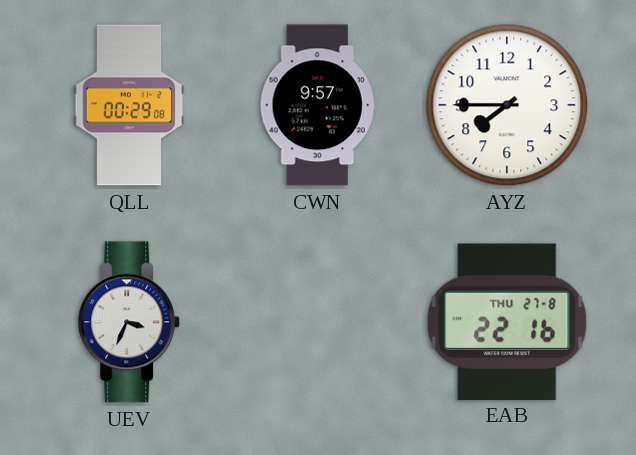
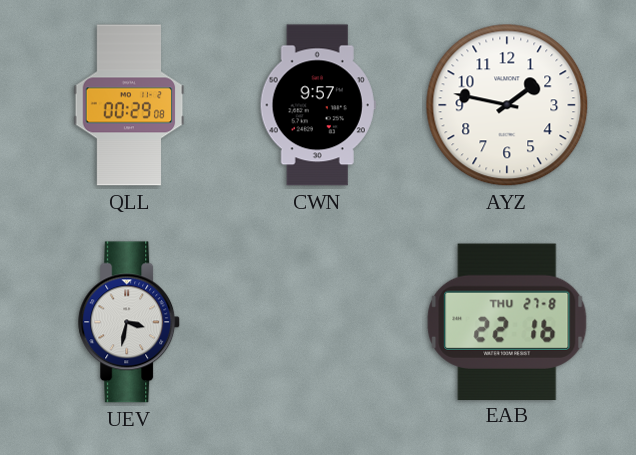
AYZ: 7:45 -> 1:47 (507, 105)
UEV: 3:34 -> 3:32 (130, 322)
